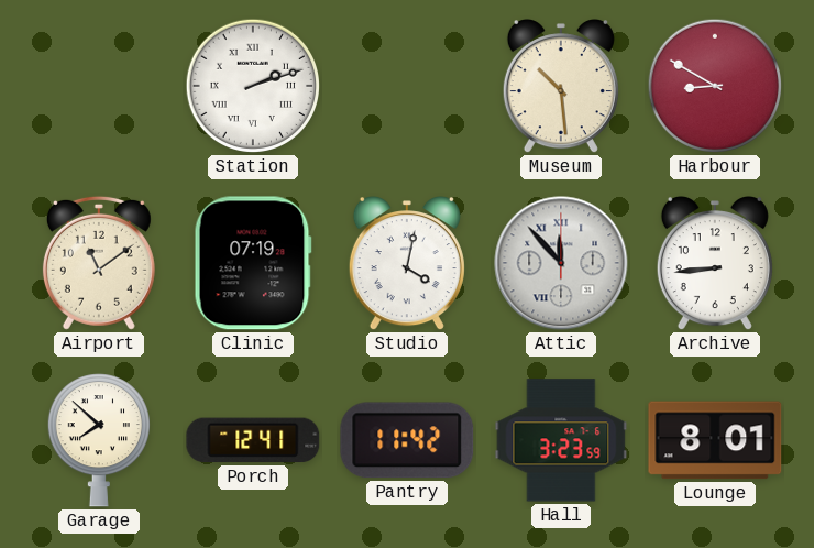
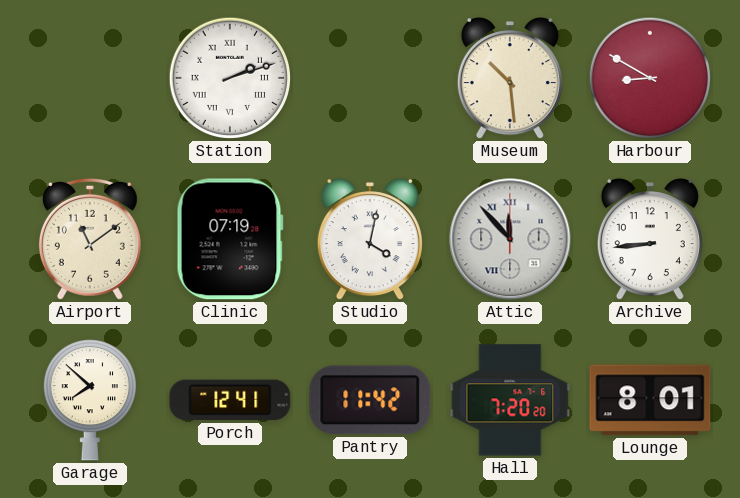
Hall: 3:23 -> 7:20 (510, 400)
